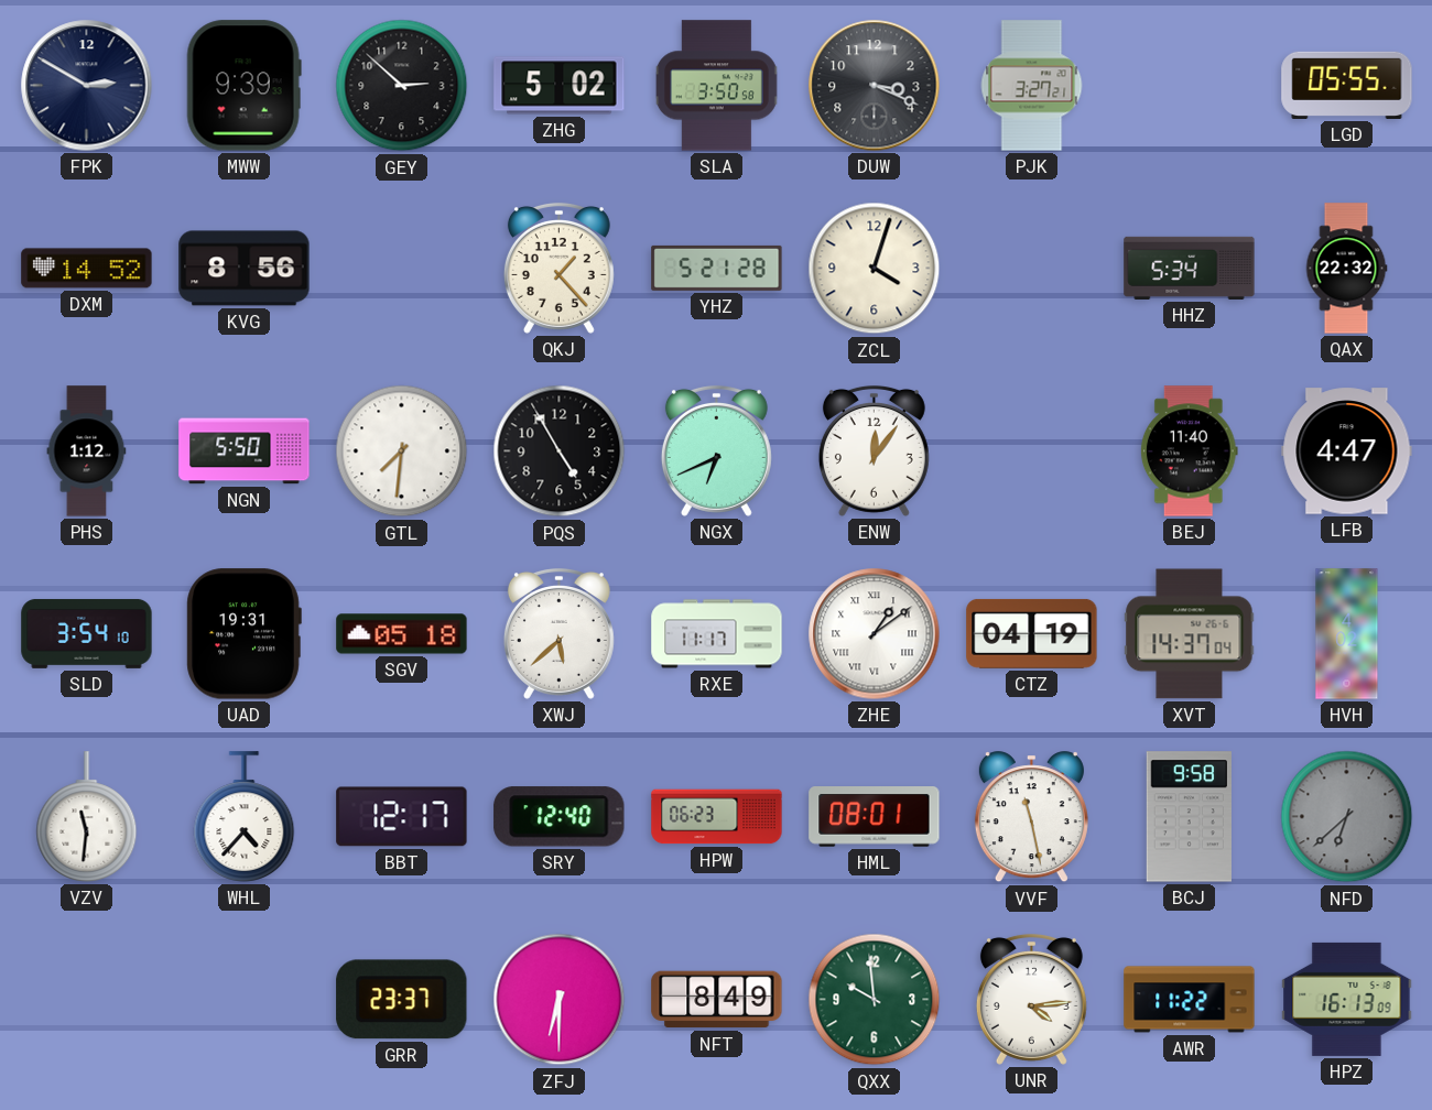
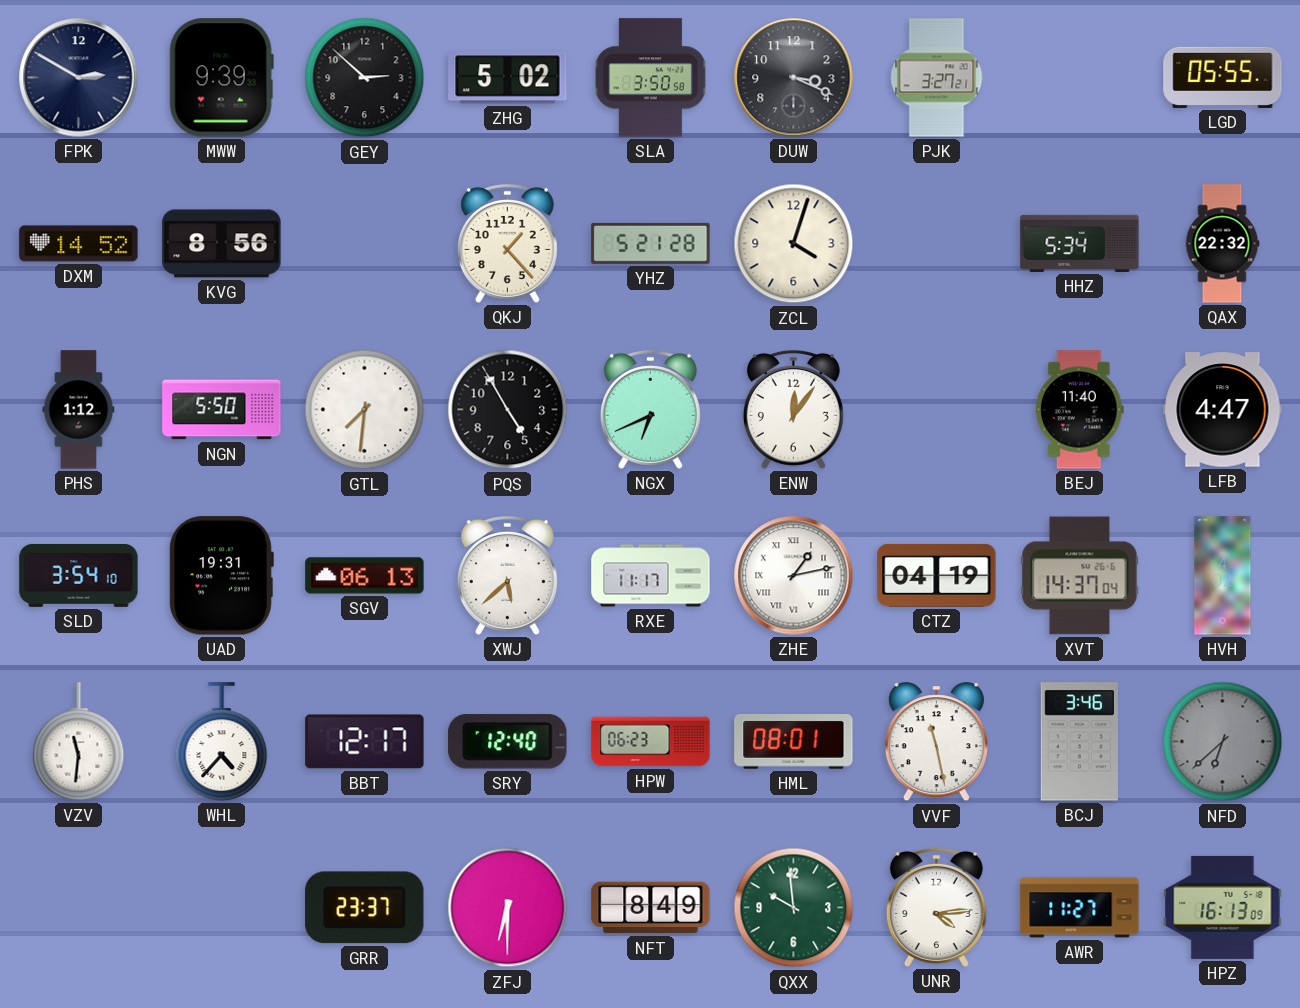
SGV: 05:18 -> 06:13 (365, 576)
ZHE: 1:09 -> 1:13 (794, 576)
BCJ: 9:58 -> 3:46 (1079, 742)
AWR: 11:22 -> 11:27 (1080, 908)
